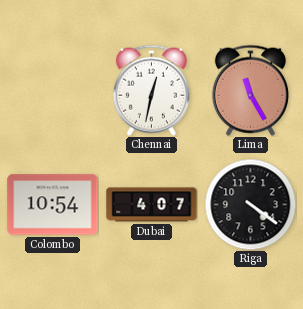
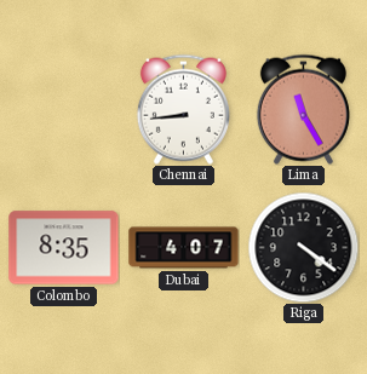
Chennai: 12:32 -> 8:44 (183, 109)
Colombo: 10:54 -> 8:35 (64, 248)
